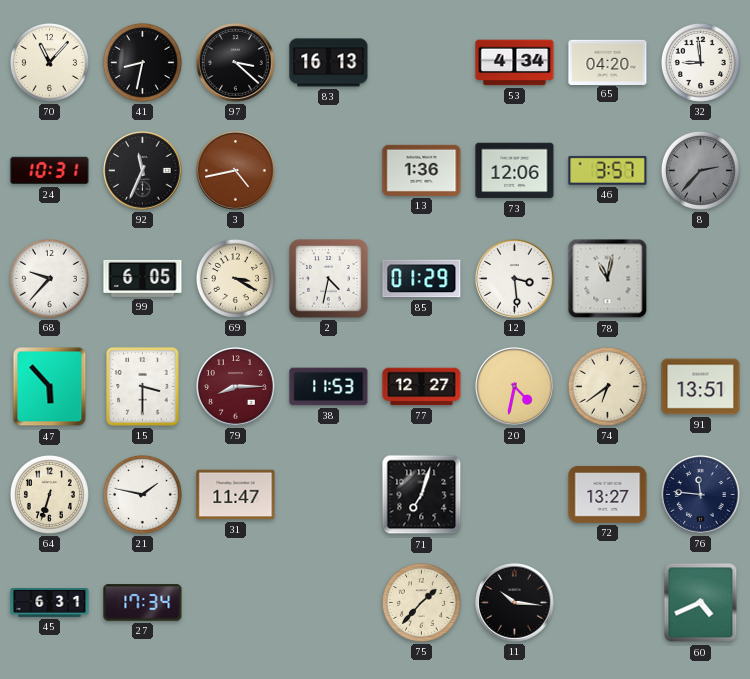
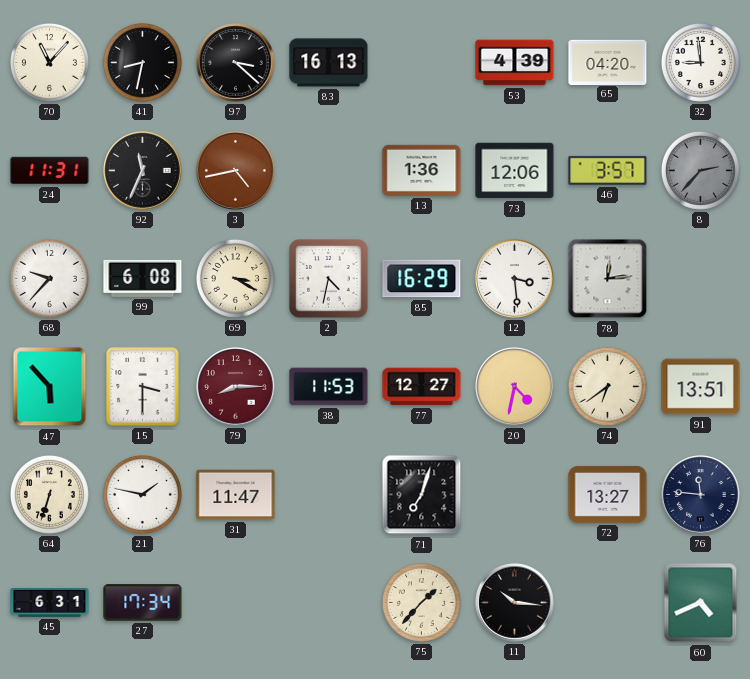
53: 4:34 -> 4:39 (515, 63)
24: 10:31 -> 11:31 (50, 171)
99: 6:05 -> 6:08 (143, 278)
85: 01:29 -> 16:29 (422, 279)
78: 11:02 -> 12:14 (608, 279)
